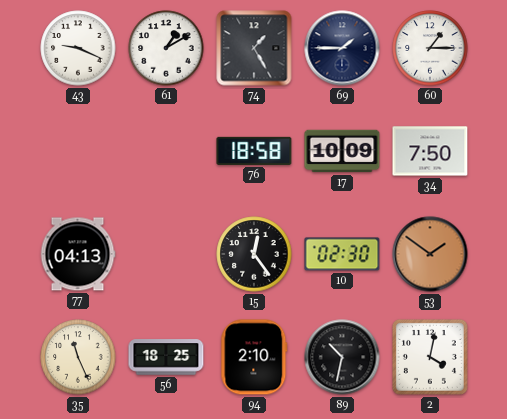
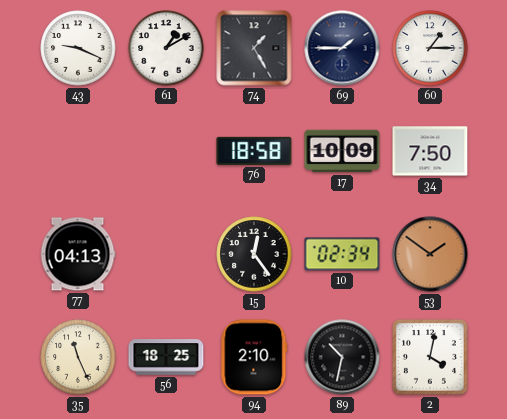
10: 02:30 -> 02:34 (342, 254)
